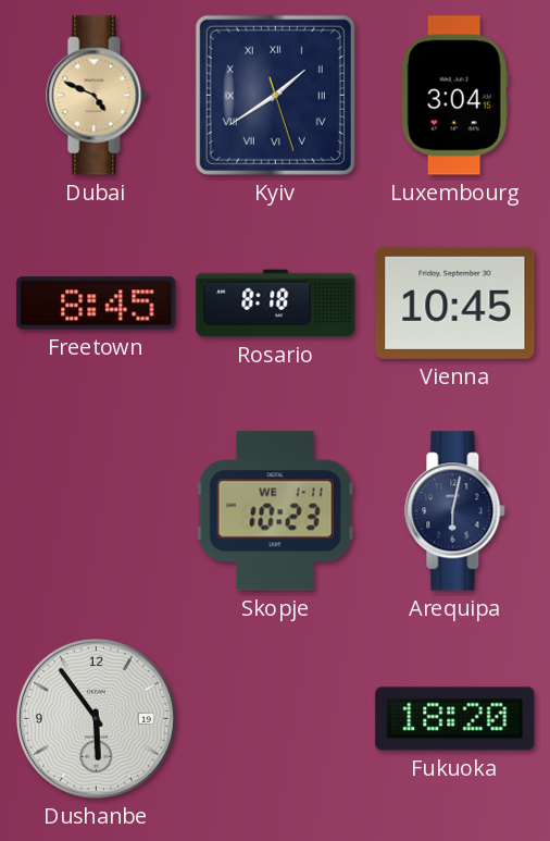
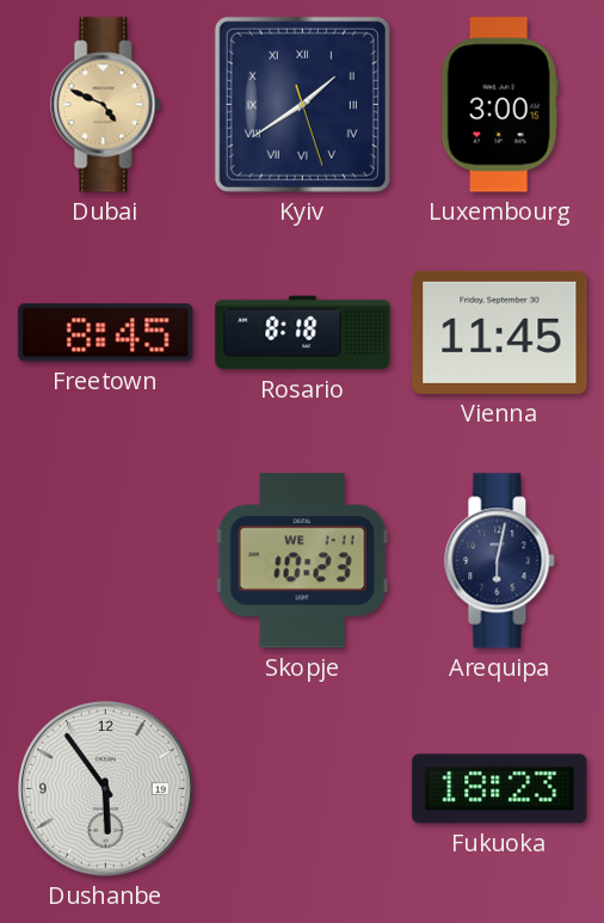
Luxembourg: 3:04 -> 3:00 (499, 105)
Vienna: 10:45 -> 11:45 (500, 332)
Fukuoka: 18:20 -> 18:23 (500, 789)
